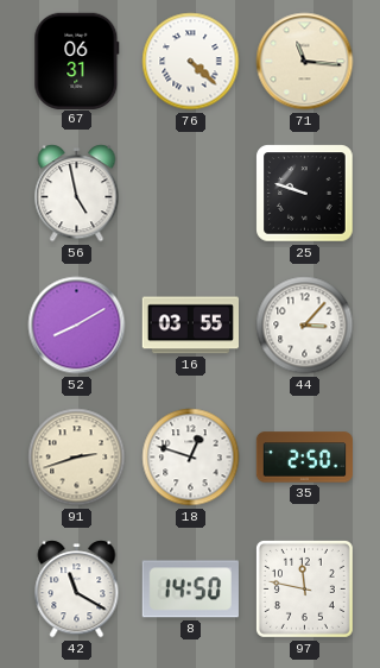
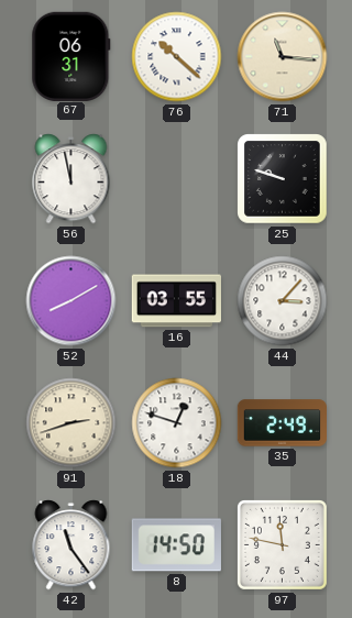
76: 4:22 -> 10:22 (177, 57)
56: 4:58 -> 11:58 (71, 179)
35: 2:50 -> 2:49 (282, 423)
42: 11:20 -> 11:24 (71, 545)
